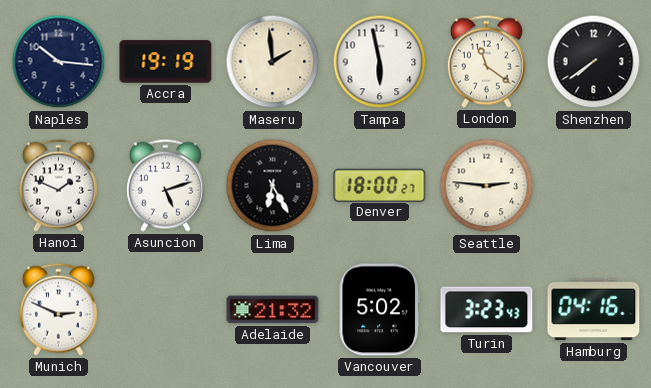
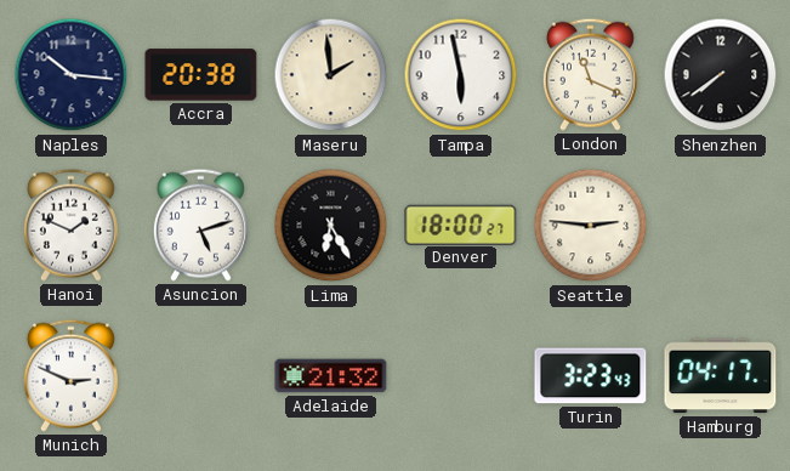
Accra: 19:19 -> 20:38 (201, 75)
London: 11:21 -> 11:19 (590, 74)
Vancouver: 5:02 -> none (379, 310)
Hamburg: 04:16 -> 04:17 (721, 376)
